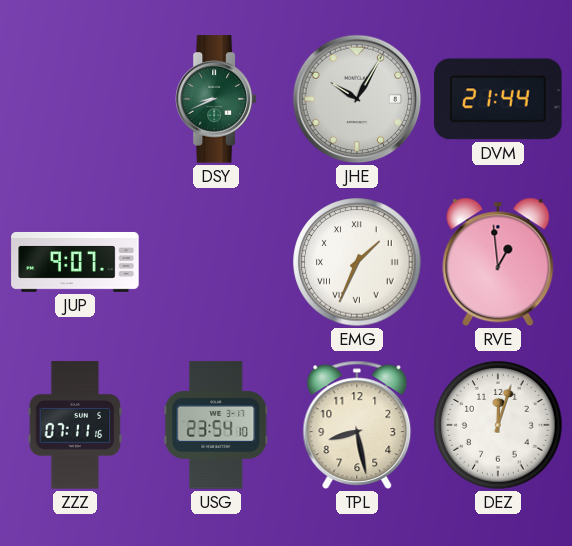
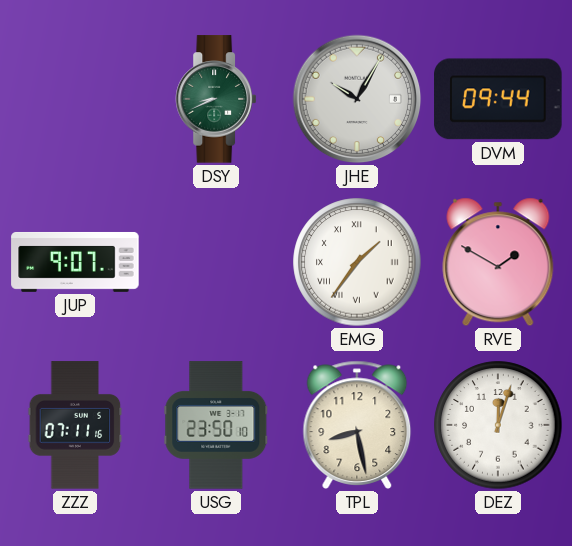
DVM: 21:44 -> 09:44 (498, 99)
EMG: 1:34 -> 1:36 (357, 262)
RVE: 12:59 -> 1:50 (498, 262)
USG: 23:54 -> 23:50 (216, 425)
